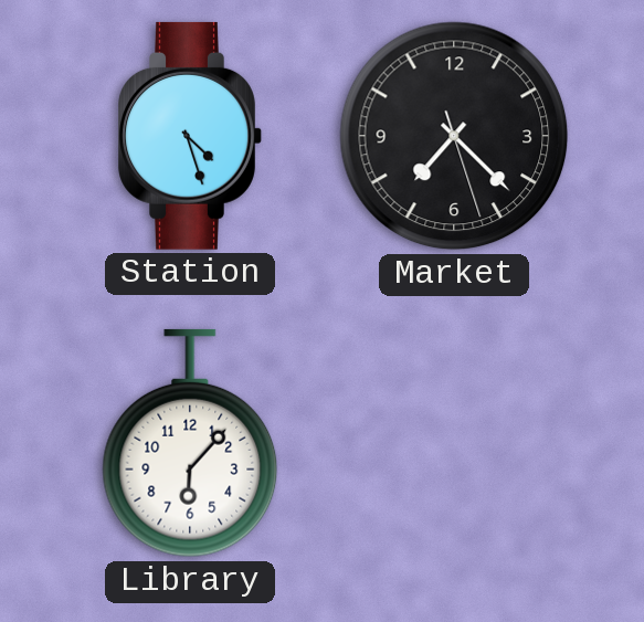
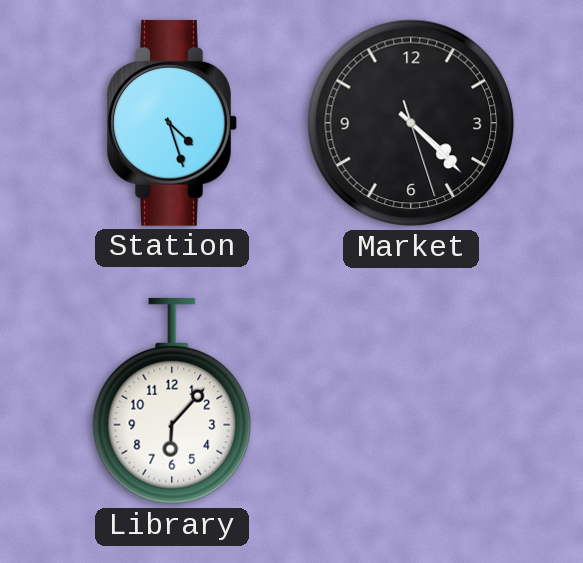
Market: 7:22 -> 4:22 (411, 123)
